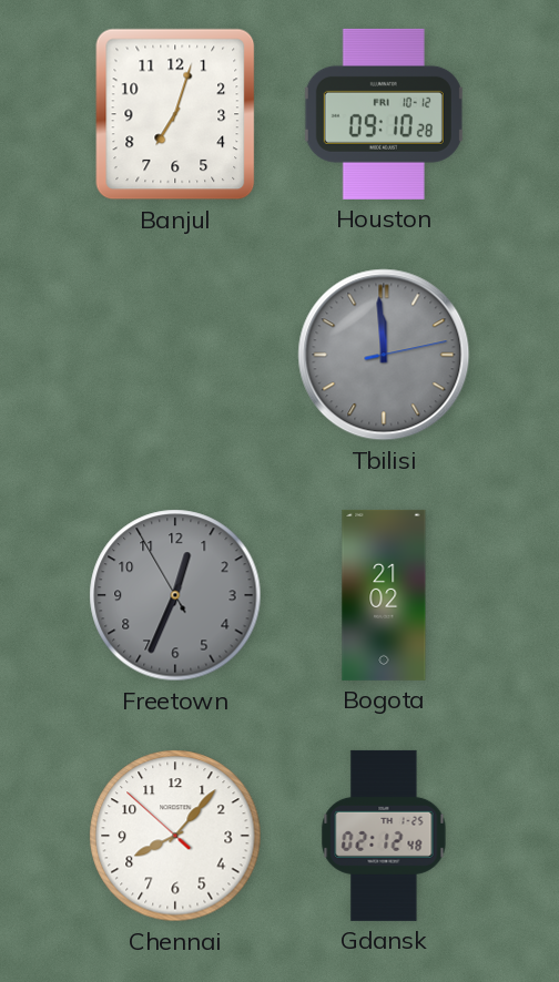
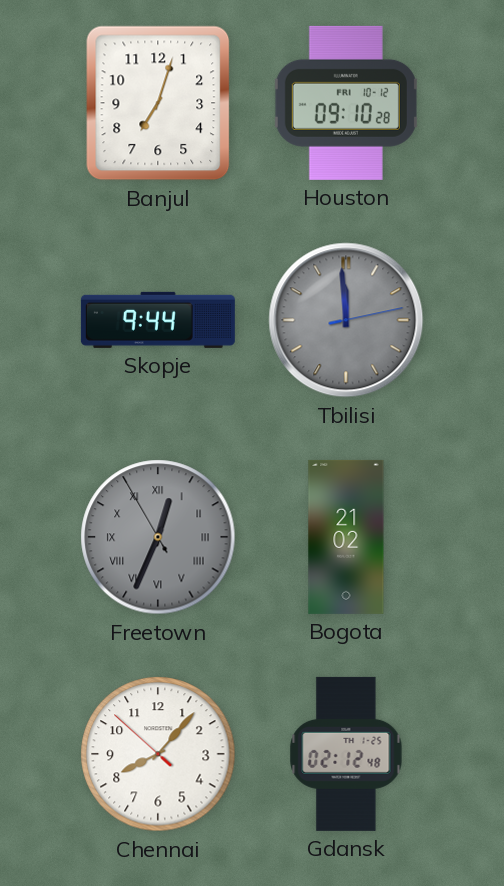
Skopje: none -> 9:44 (158, 320)
Freetown numerals: Arabic -> Roman (158, 537)
